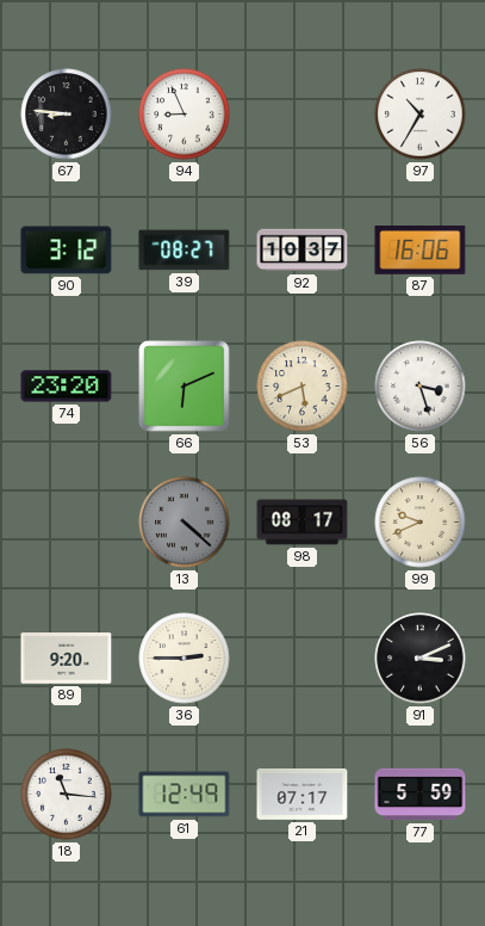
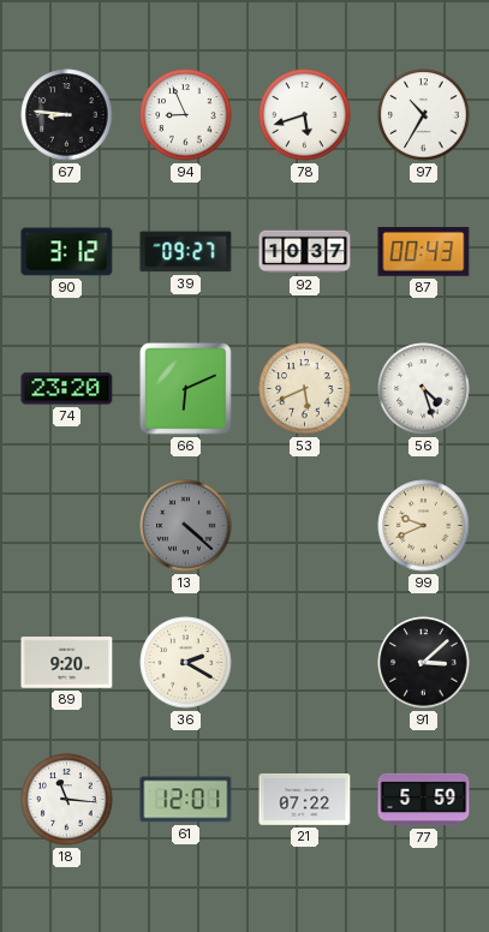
78: none -> 5:42 (305, 115)
39: 08:27 -> 09:27 (186, 252)
87: 16:06 -> 00:43 (424, 252)
56: 3:27 -> 4:27 (424, 389)
98: 08:17 -> none (303, 523)
36: 2:45 -> 2:20 (186, 663)
91: 3:11 -> 3:08 (424, 663)
61: 12:49 -> 12:01 (186, 800)
21: 07:17 -> 07:22 (305, 800)
